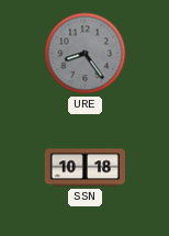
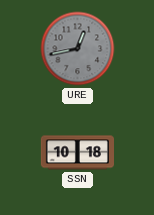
URE: 8:24 -> 12:43 (78, 49)
